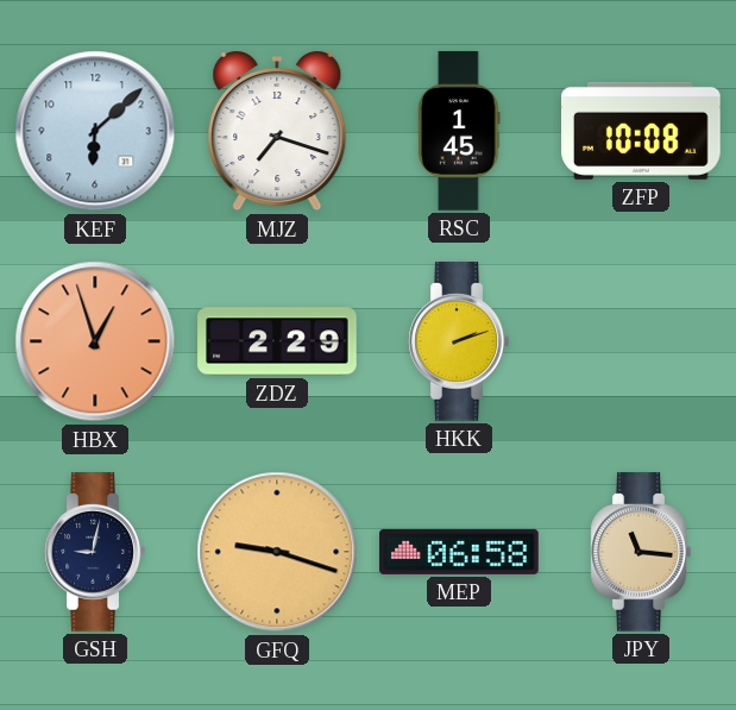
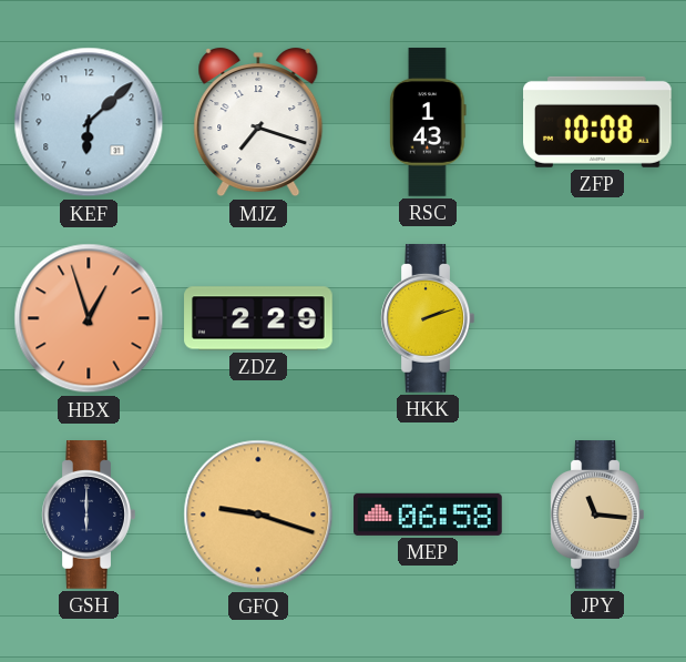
RSC: 1:45 -> 1:43 (428, 122)
GSH: 9:02 -> 6:00 (89, 515)
